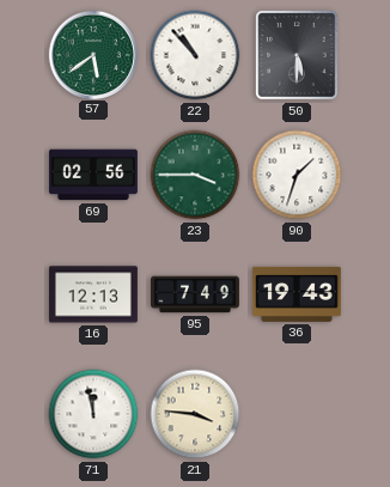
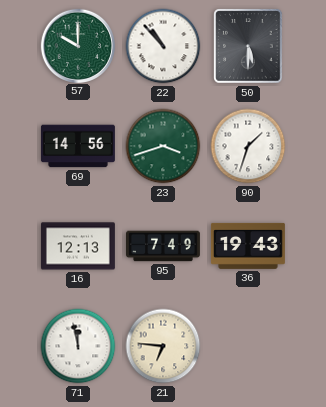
57: 5:39 -> 10:00 (77, 45)
69: 02:56 -> 14:56 (78, 146)
23: 3:45 -> 3:42 (163, 146)
21: 3:46 -> 6:46 (163, 346)
